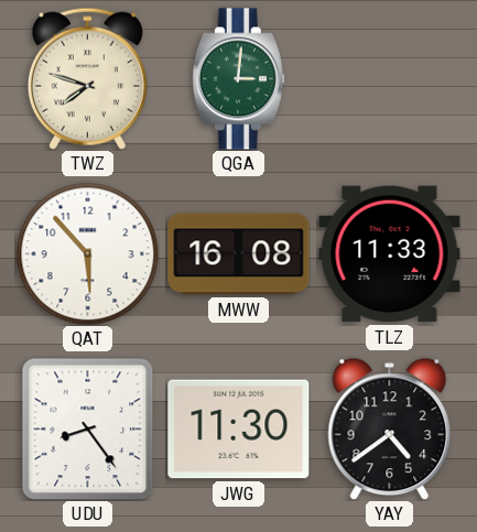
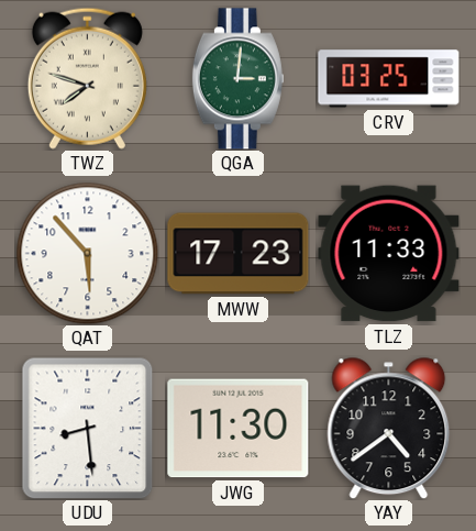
CRV: none -> 03:25 (389, 79)
MWW: 16:08 -> 17:23 (239, 254)
UDU: 8:24 -> 8:29 (88, 428)
